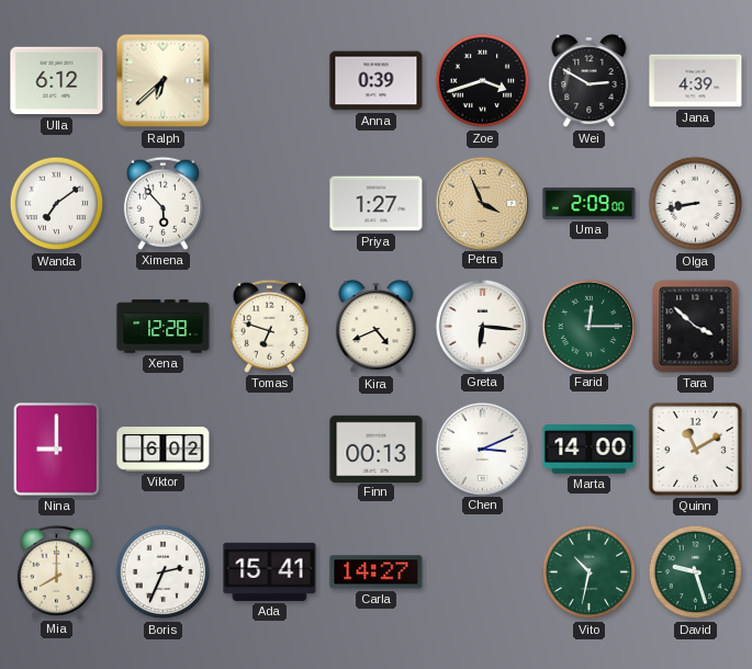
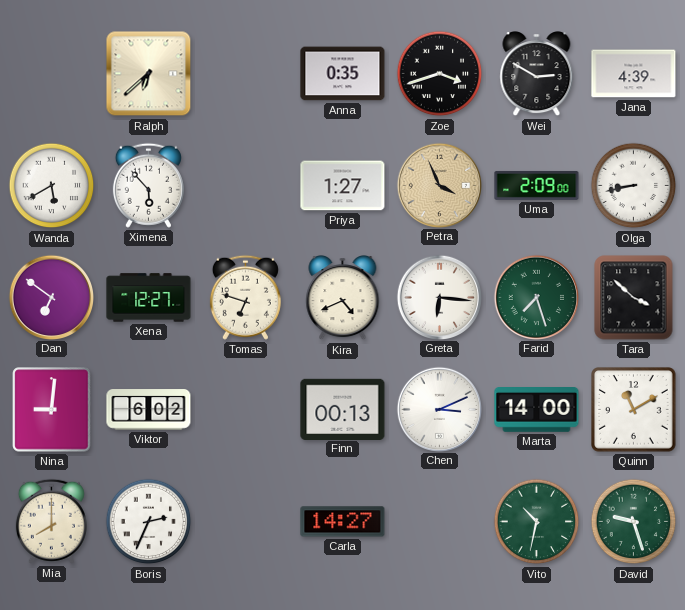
Ulla: 6:12 -> none (57, 81)
Anna: 0:39 -> 0:35 (343, 74)
Wanda: 7:09 -> 5:40 (52, 186)
Dan: none -> 6:51 (51, 297)
Xena: 12:28 -> 12:27 (149, 298)
Farid: 12:15 -> 7:27 (536, 297)
Nina: 9:00 -> 9:01 (52, 410)
Ada: 15:41 -> none (270, 571)
